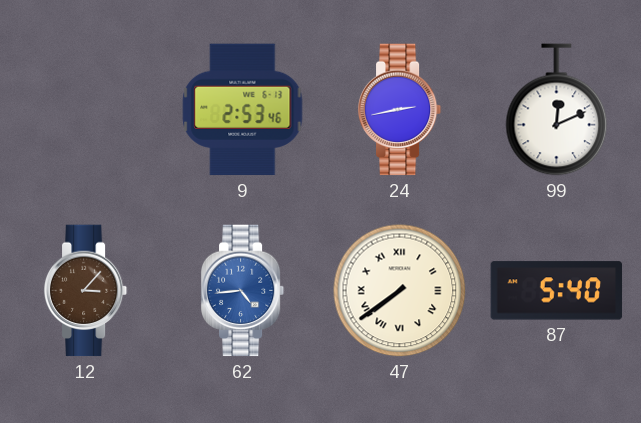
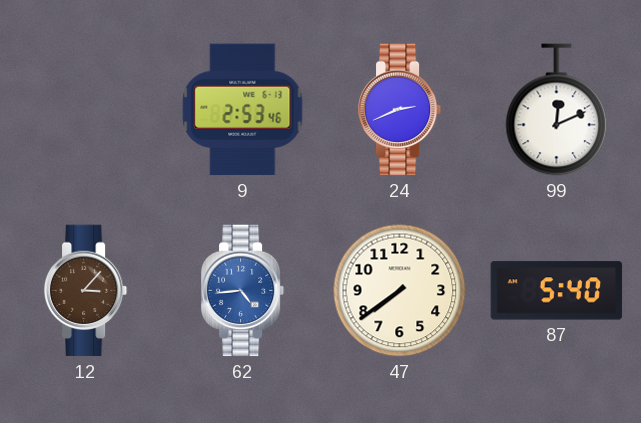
24: 2:43 -> 2:41 (400, 110)
47 numerals: Roman -> Arabic (400, 291)
